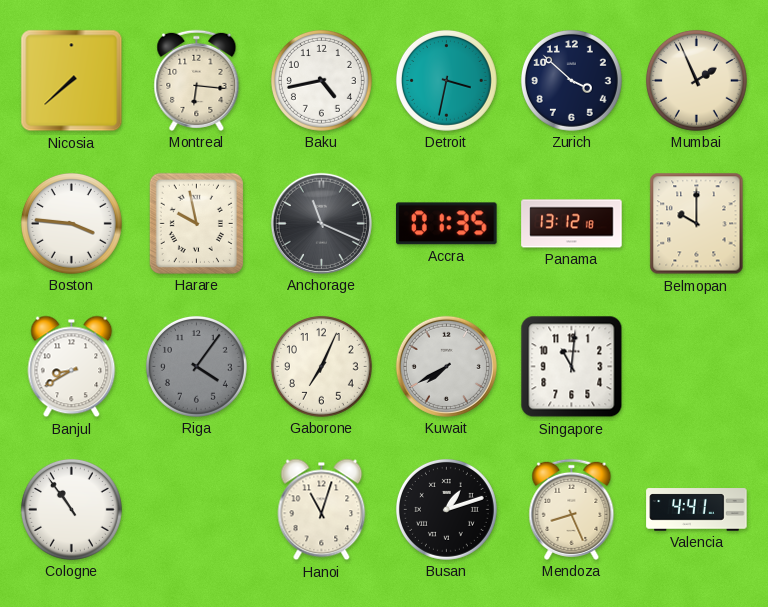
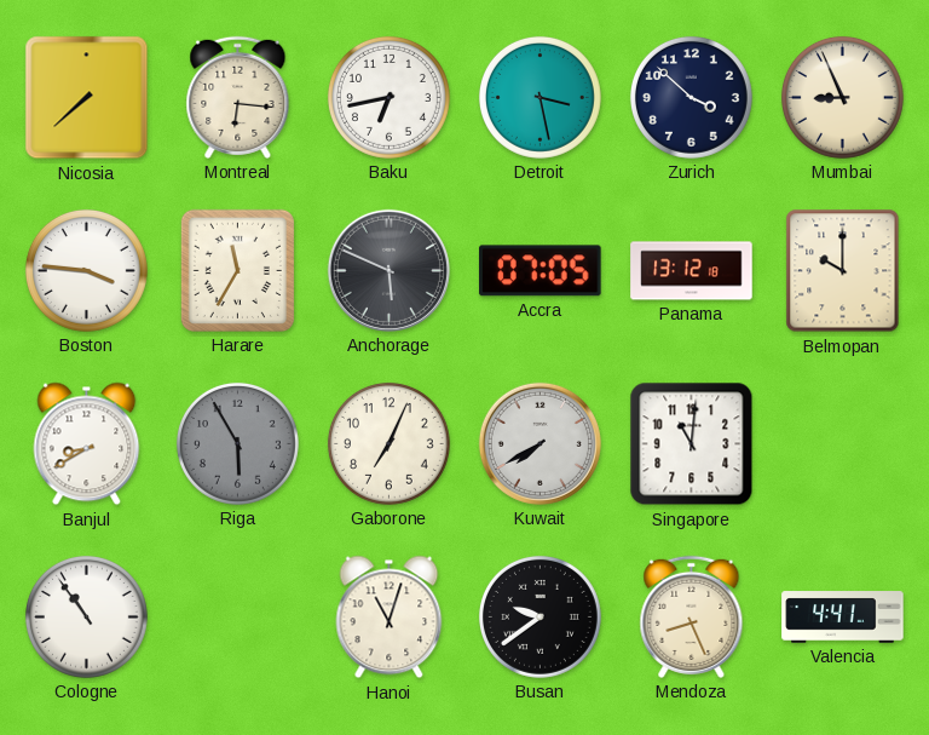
Baku: 4:43 -> 6:43 (388, 97)
Detroit: 3:32 -> 3:28 (539, 97)
Mumbai: 1:56 -> 8:56 (842, 97)
Harare: 9:58 -> 11:35 (237, 270)
Anchorage: 11:19 -> 5:49 (388, 270)
Accra: 01:35 -> 07:05 (541, 271)
Riga: 4:06 -> 5:55 (237, 443)
Busan: 1:12 -> 9:39 (539, 616)
